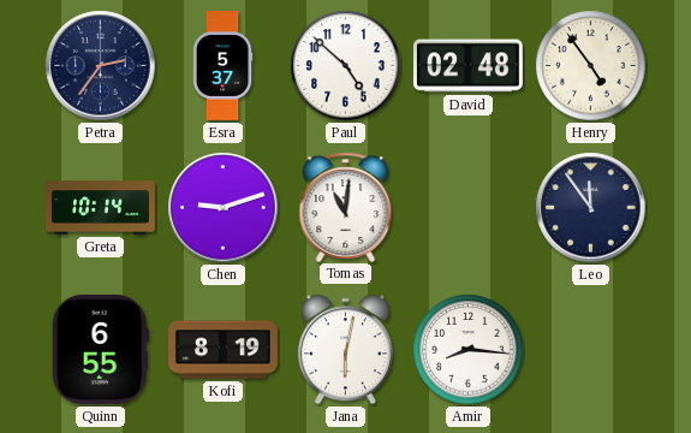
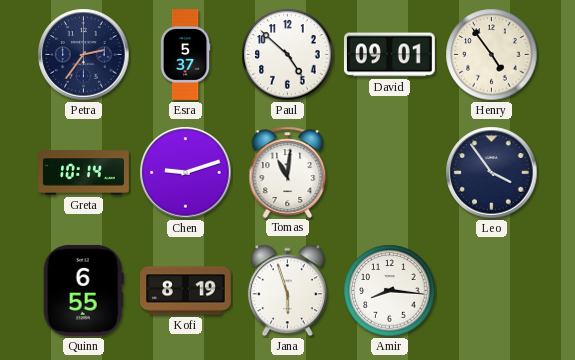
David: 02:48 -> 09:01 (389, 55)
Leo: 11:54 -> 3:54 (492, 173)
Jana: 6:02 -> 5:57 (287, 291)
